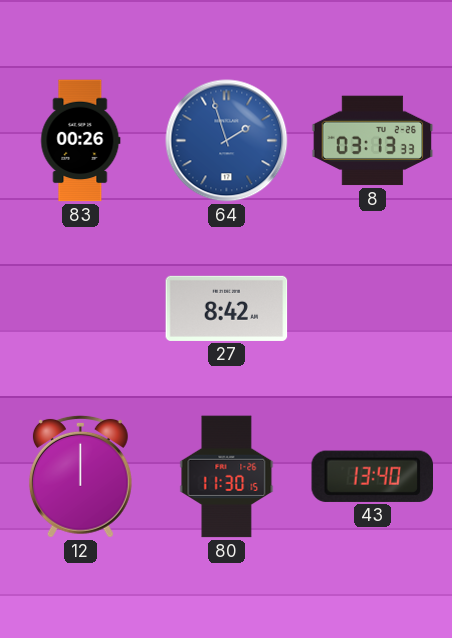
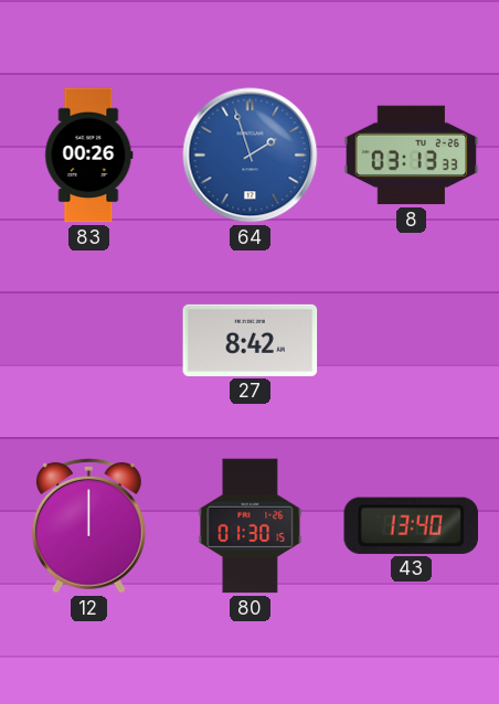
80: 11:30 -> 01:30 (251, 526)
